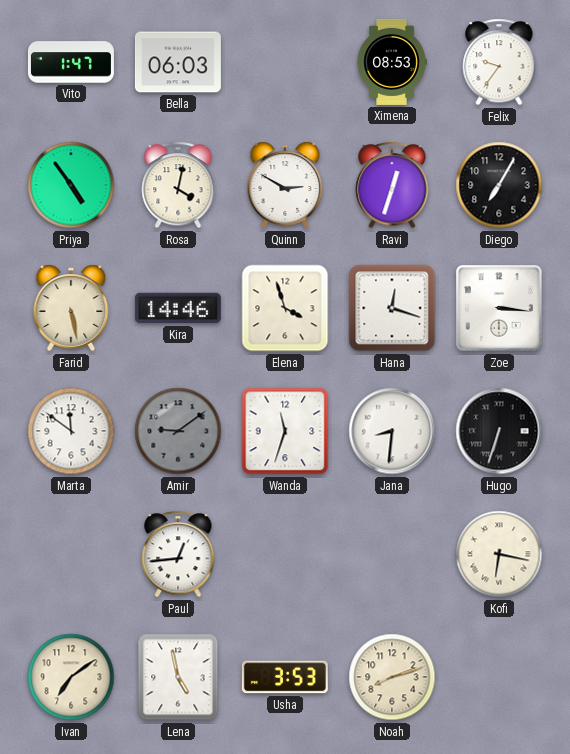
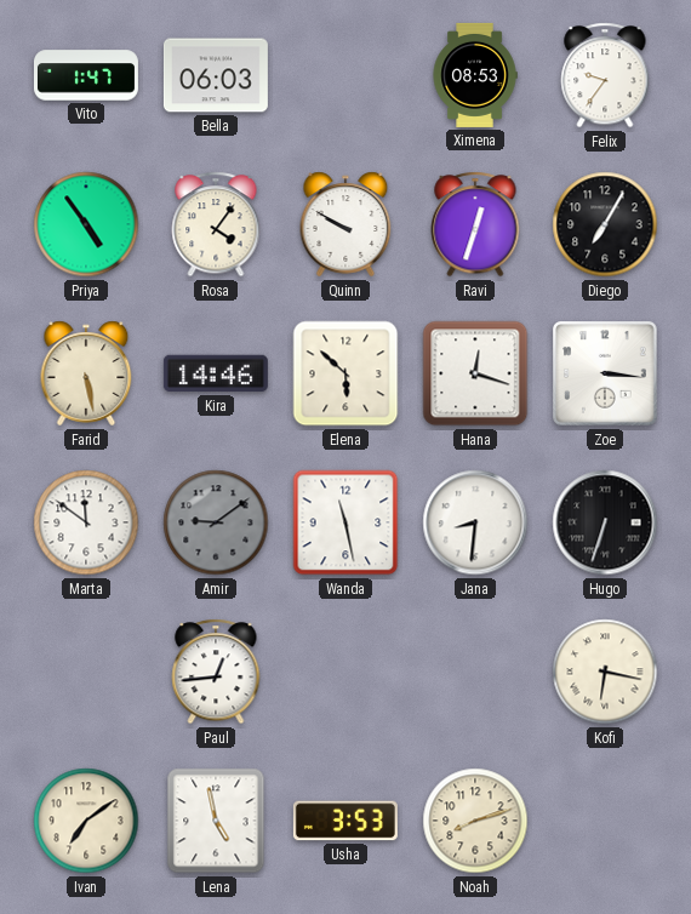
Rosa: 4:02 -> 4:06 (216, 224)
Quinn: 2:50 -> 9:50 (345, 224)
Elena: 3:57 -> 5:52 (345, 373)
Wanda: 11:33 -> 11:28 (345, 522)
